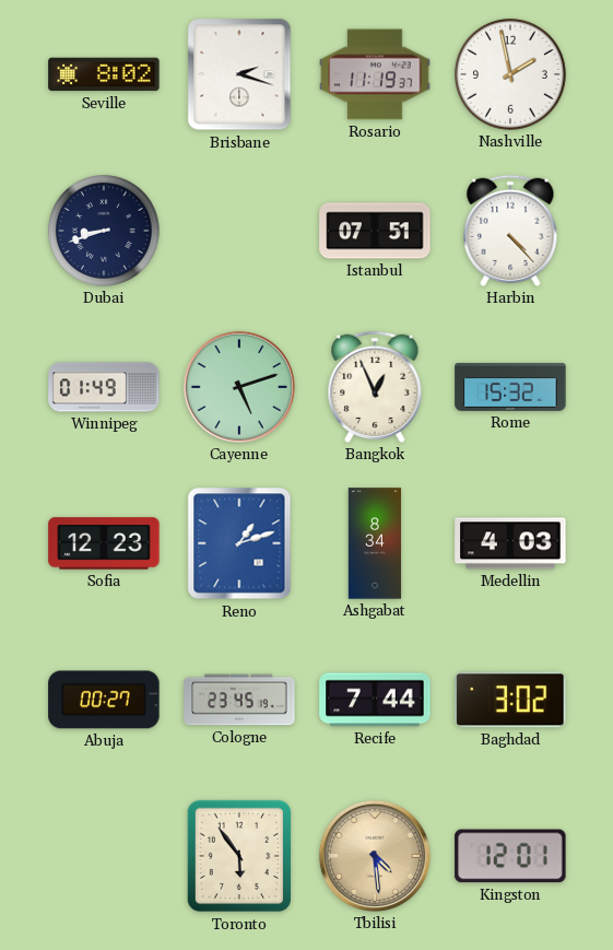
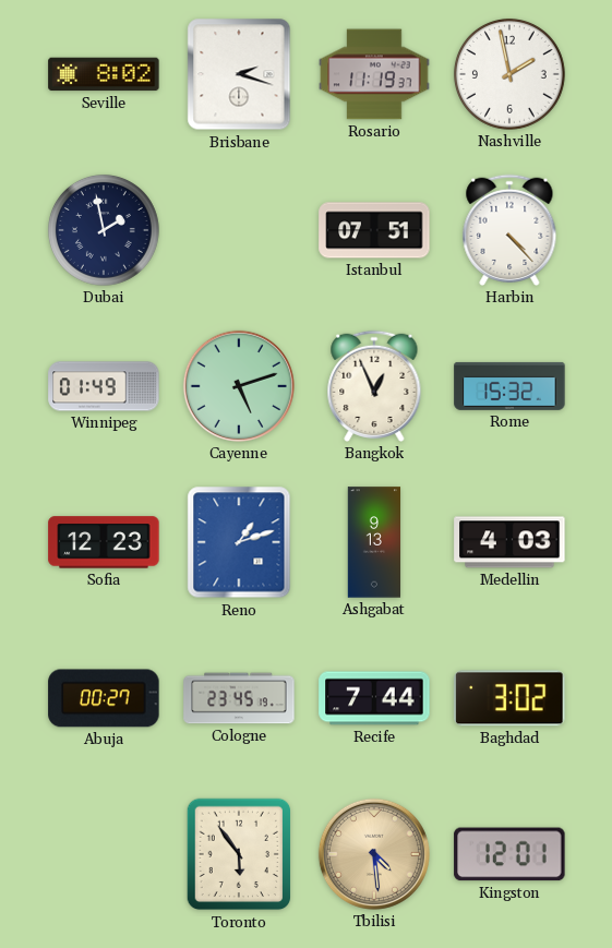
Dubai: 8:42 -> 1:58 (104, 230)
Ashgabat: 8:34 -> 9:13 (374, 542)
